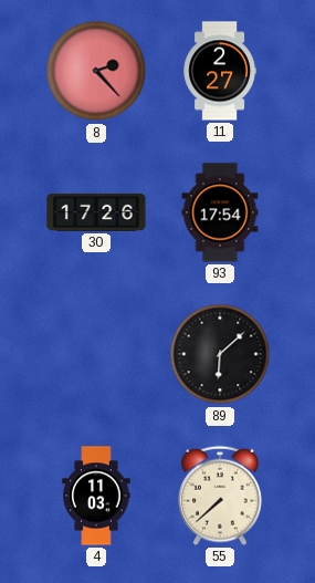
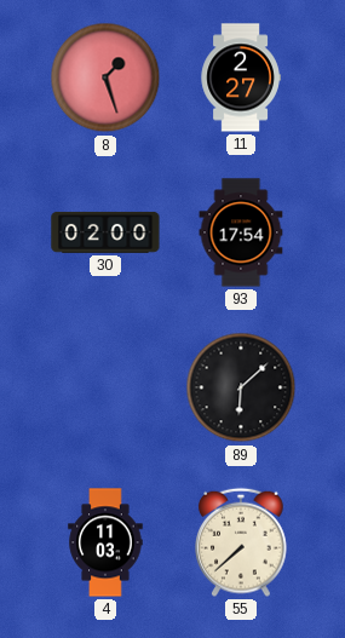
8: 2:23 -> 1:27 (105, 77)
30: 17:26 -> 02:00 (105, 232)
